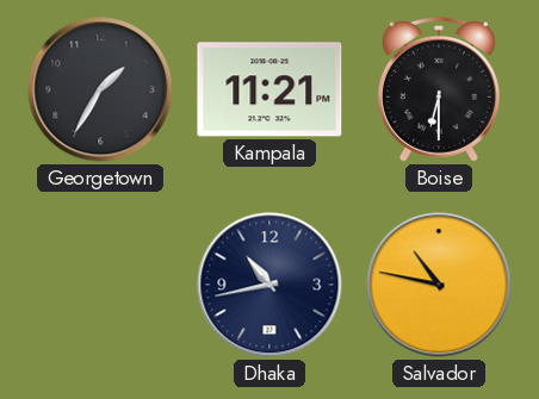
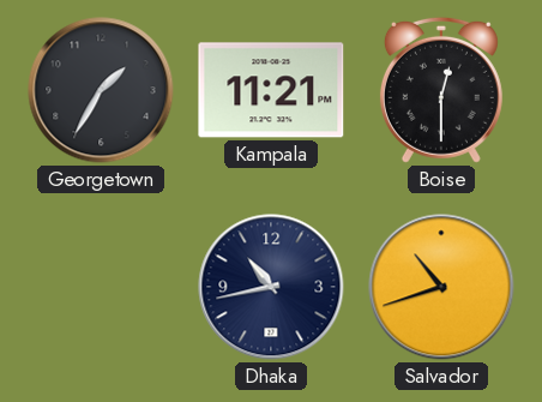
Boise: 6:30 -> 12:30 (441, 90)
Salvador: 10:47 -> 10:42 (441, 287)
